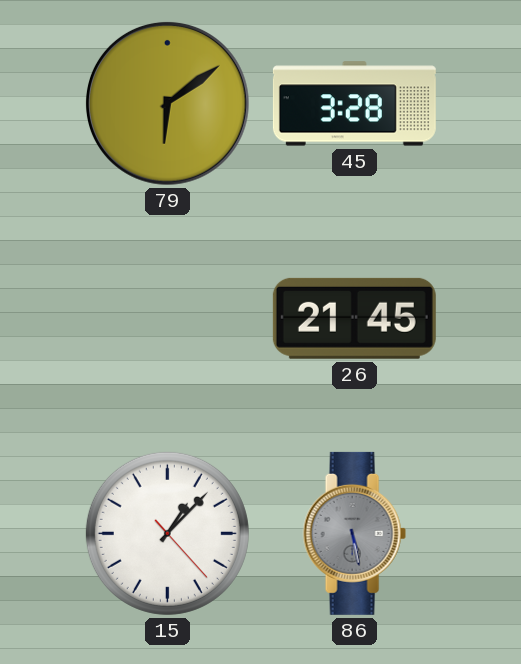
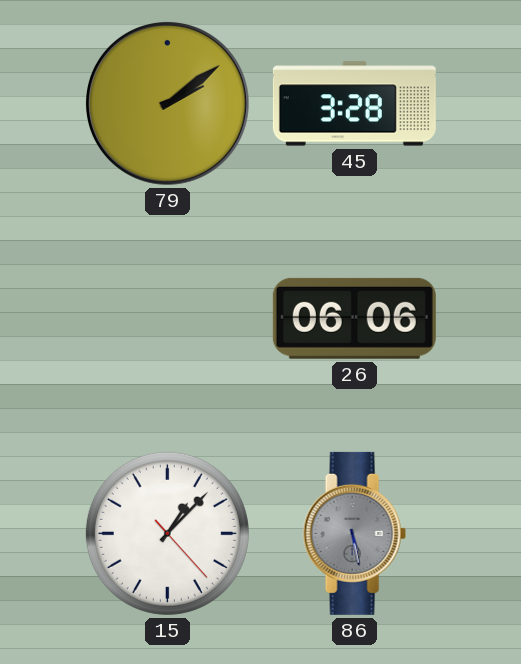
79: 6:09 -> 2:09 (167, 103)
26: 21:45 -> 06:06 (354, 318)
